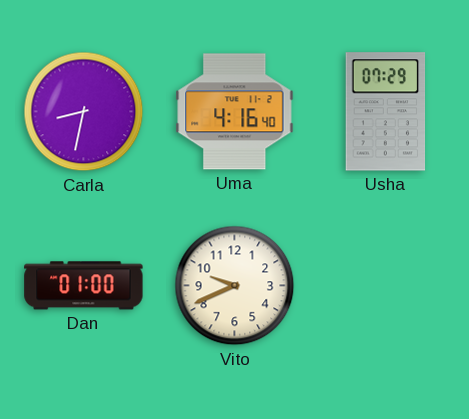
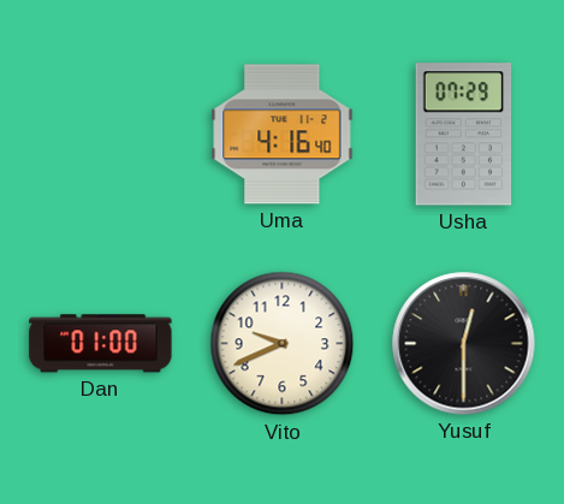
Carla: 8:32 -> none (84, 112)
Yusuf: none -> 12:30 (464, 344)
